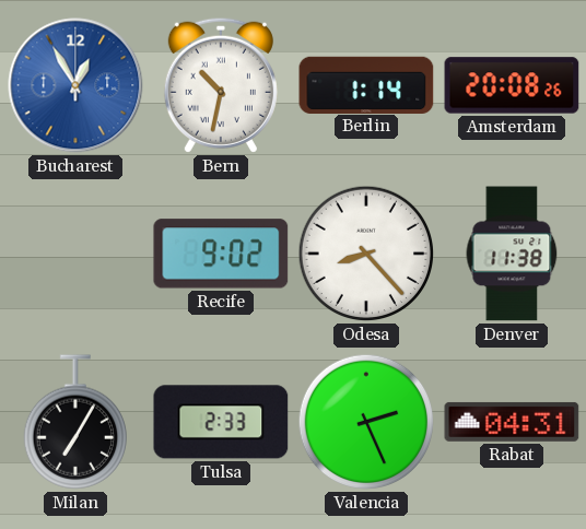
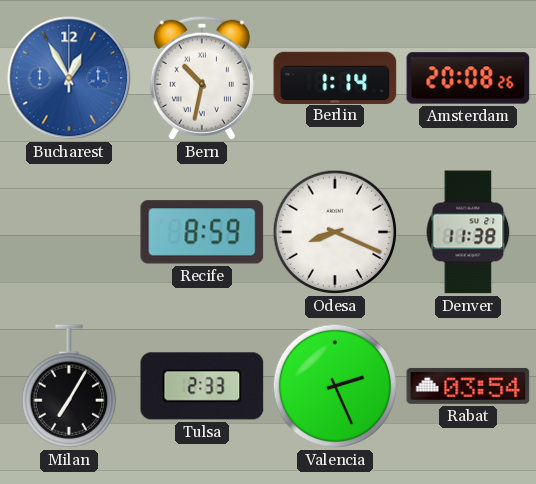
Recife: 9:02 -> 8:59 (202, 232)
Odesa: 8:23 -> 8:19 (335, 232)
Rabat: 04:31 -> 03:54 (468, 386)
